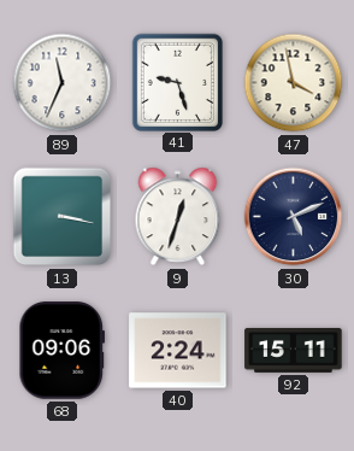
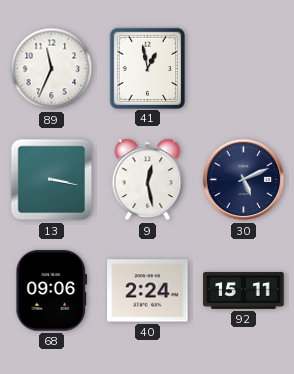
41: 9:27 -> 12:58 (147, 68)
47: 3:58 -> none (294, 83)
9: 12:33 -> 12:28 (148, 180)
